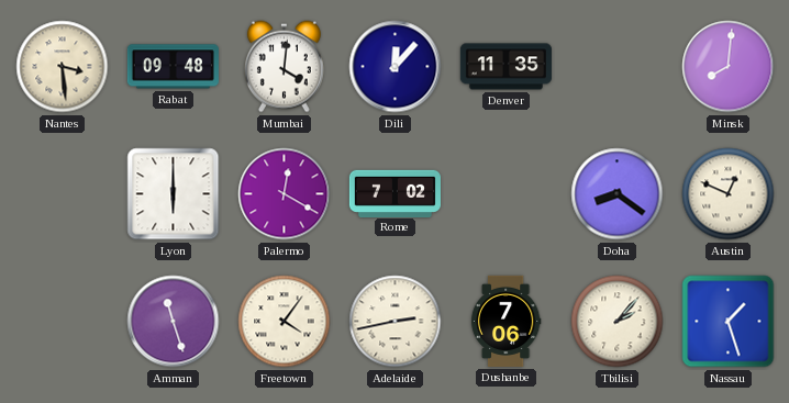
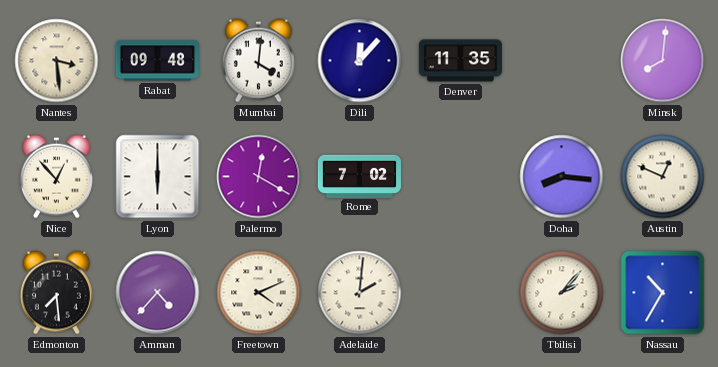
Nice: none -> 12:53 (56, 177)
Doha: 8:21 -> 8:16 (562, 177)
Edmonton: none -> 7:29 (56, 293)
Amman: 11:27 -> 4:37 (158, 293)
Freetown: 4:06 -> 4:11 (259, 293)
Adelaide: 2:43 -> 2:01 (360, 293)
Dushanbe: 7:06 -> none (505, 321)
Nassau: 1:27 -> 10:35 (663, 293)
